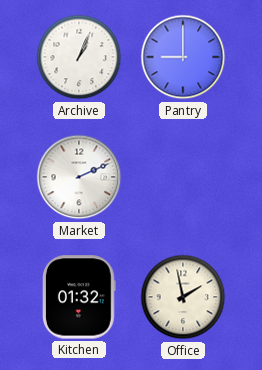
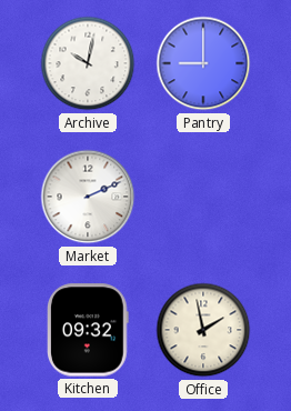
Archive: 1:04 -> 10:02 (88, 63)
Kitchen: 01:32 -> 09:32 (89, 330)
